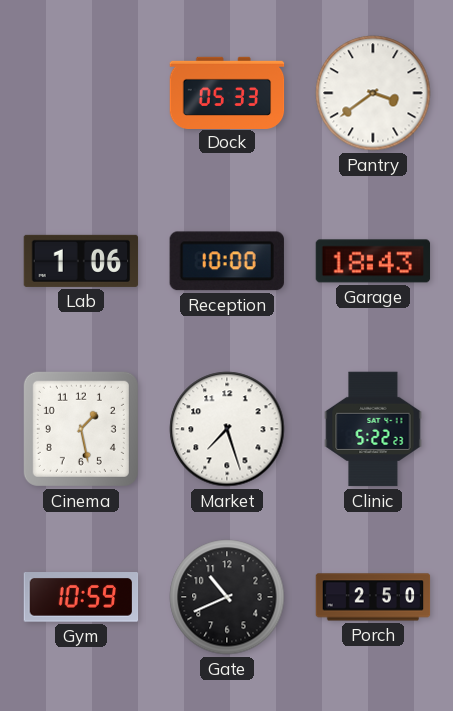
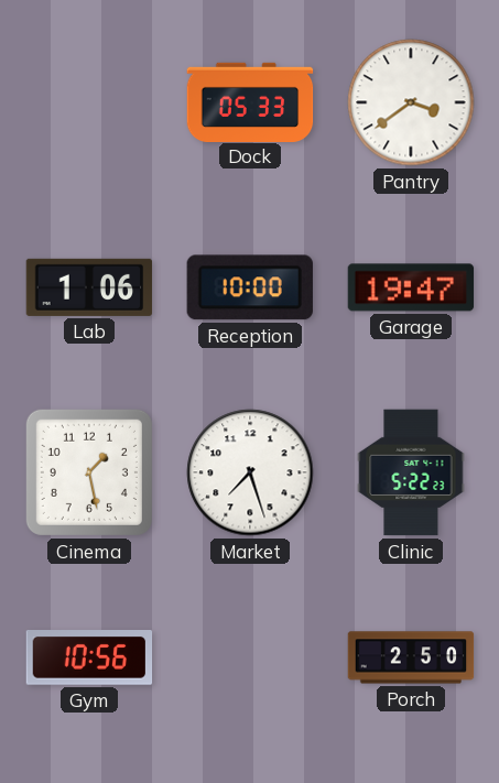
Garage: 18:43 -> 19:47 (411, 287)
Gym: 10:59 -> 10:56 (89, 657)
Gate: 10:41 -> none (227, 597)
